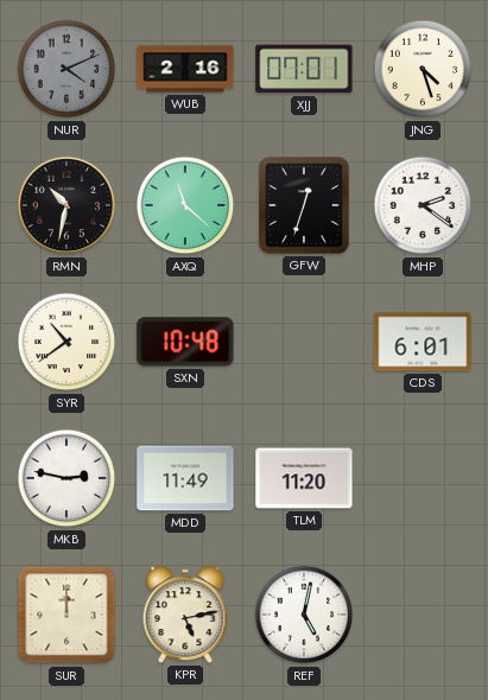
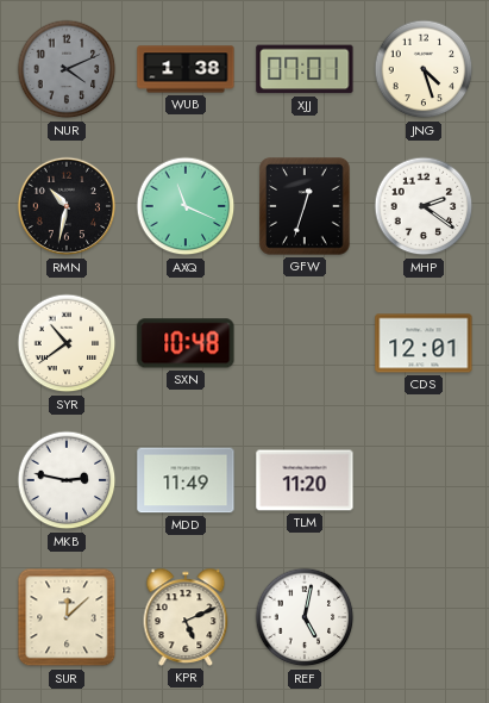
WUB: 2:16 -> 1:38 (186, 69)
AXQ: 11:22 -> 11:19 (186, 206)
CDS: 6:01 -> 12:01 (424, 343)
SUR: 12:00 -> 12:08 (67, 617)
KPR: 5:13 -> 5:11 (186, 617)
